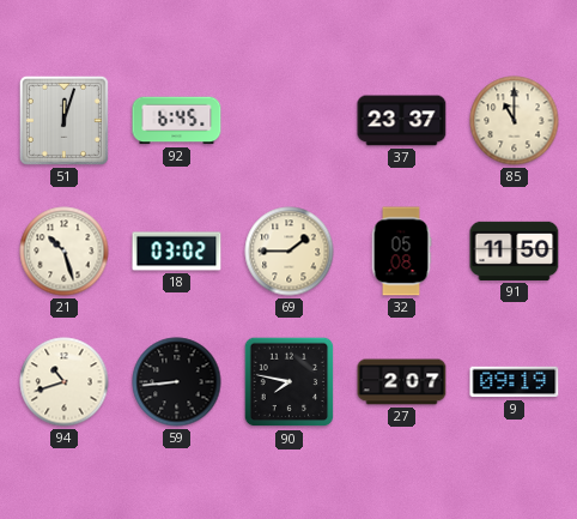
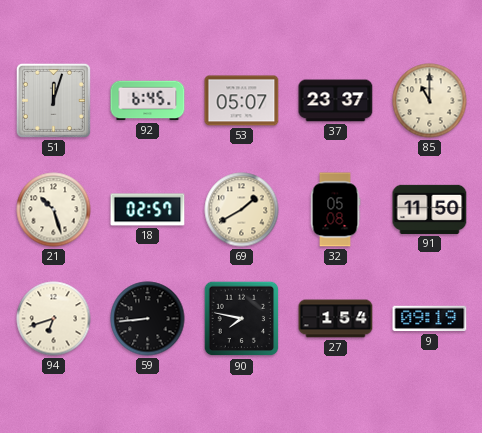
53: none -> 05:07 (242, 101)
18: 03:02 -> 02:57 (148, 210)
69: 1:45 -> 1:40 (242, 210)
94: 10:42 -> 6:42 (54, 319)
27: 2:07 -> 1:54 (336, 319)
